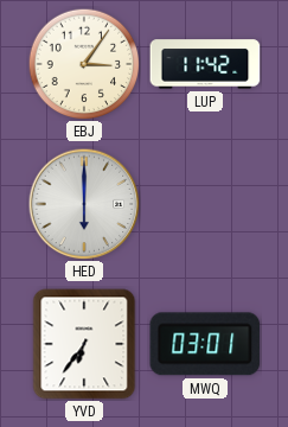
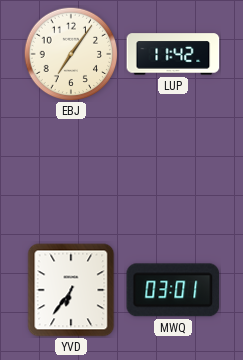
EBJ: 3:06 -> 7:06 (71, 54)
HED: 6:00 -> none (84, 204)
